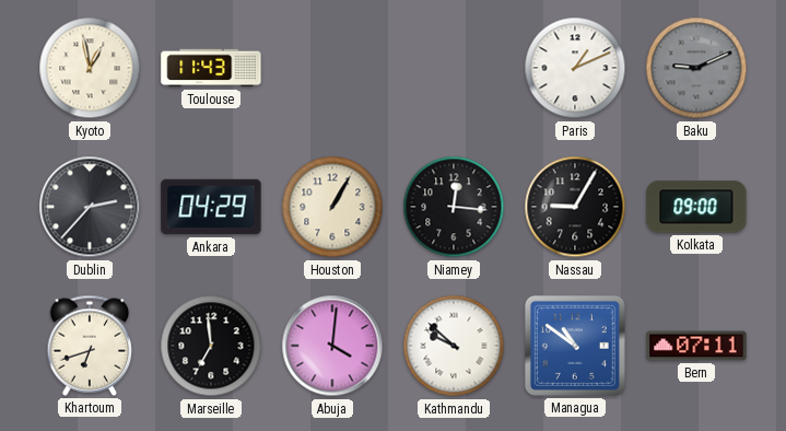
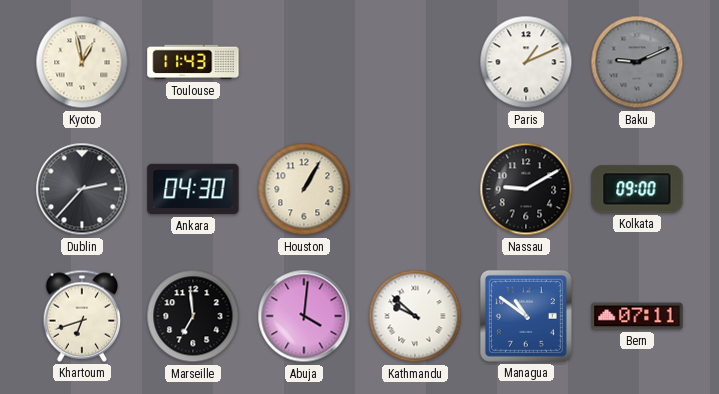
Ankara: 04:29 -> 04:30 (193, 189)
Niamey: 12:16 -> none (454, 207)
Nassau: 9:05 -> 9:10 (526, 189)
